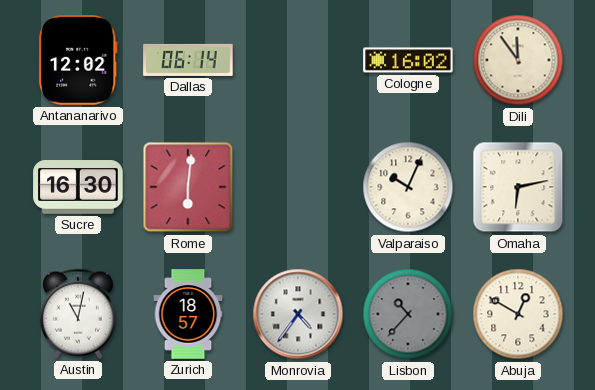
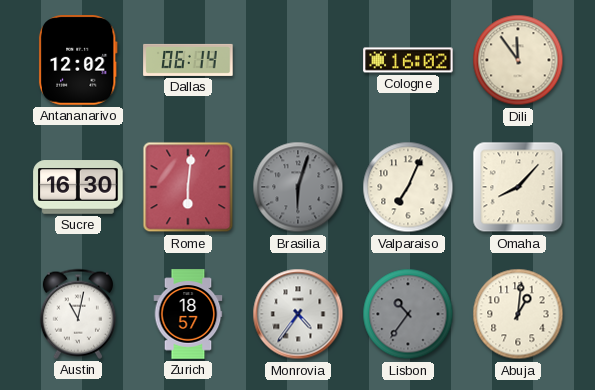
Brasilia: none -> 6:03 (298, 187)
Valparaiso: 10:04 -> 7:04 (408, 187)
Omaha: 6:13 -> 8:07 (518, 187)
Lisbon: 10:37 -> 10:36 (408, 314)
Abuja: 12:50 -> 1:01 (518, 314)
